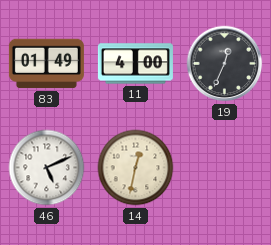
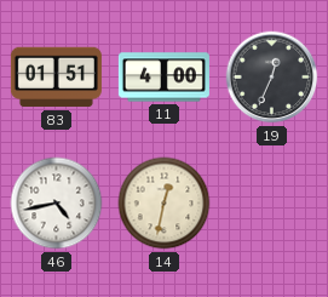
83: 01:49 -> 01:51 (56, 78)
46: 5:11 -> 4:43 (57, 204)
